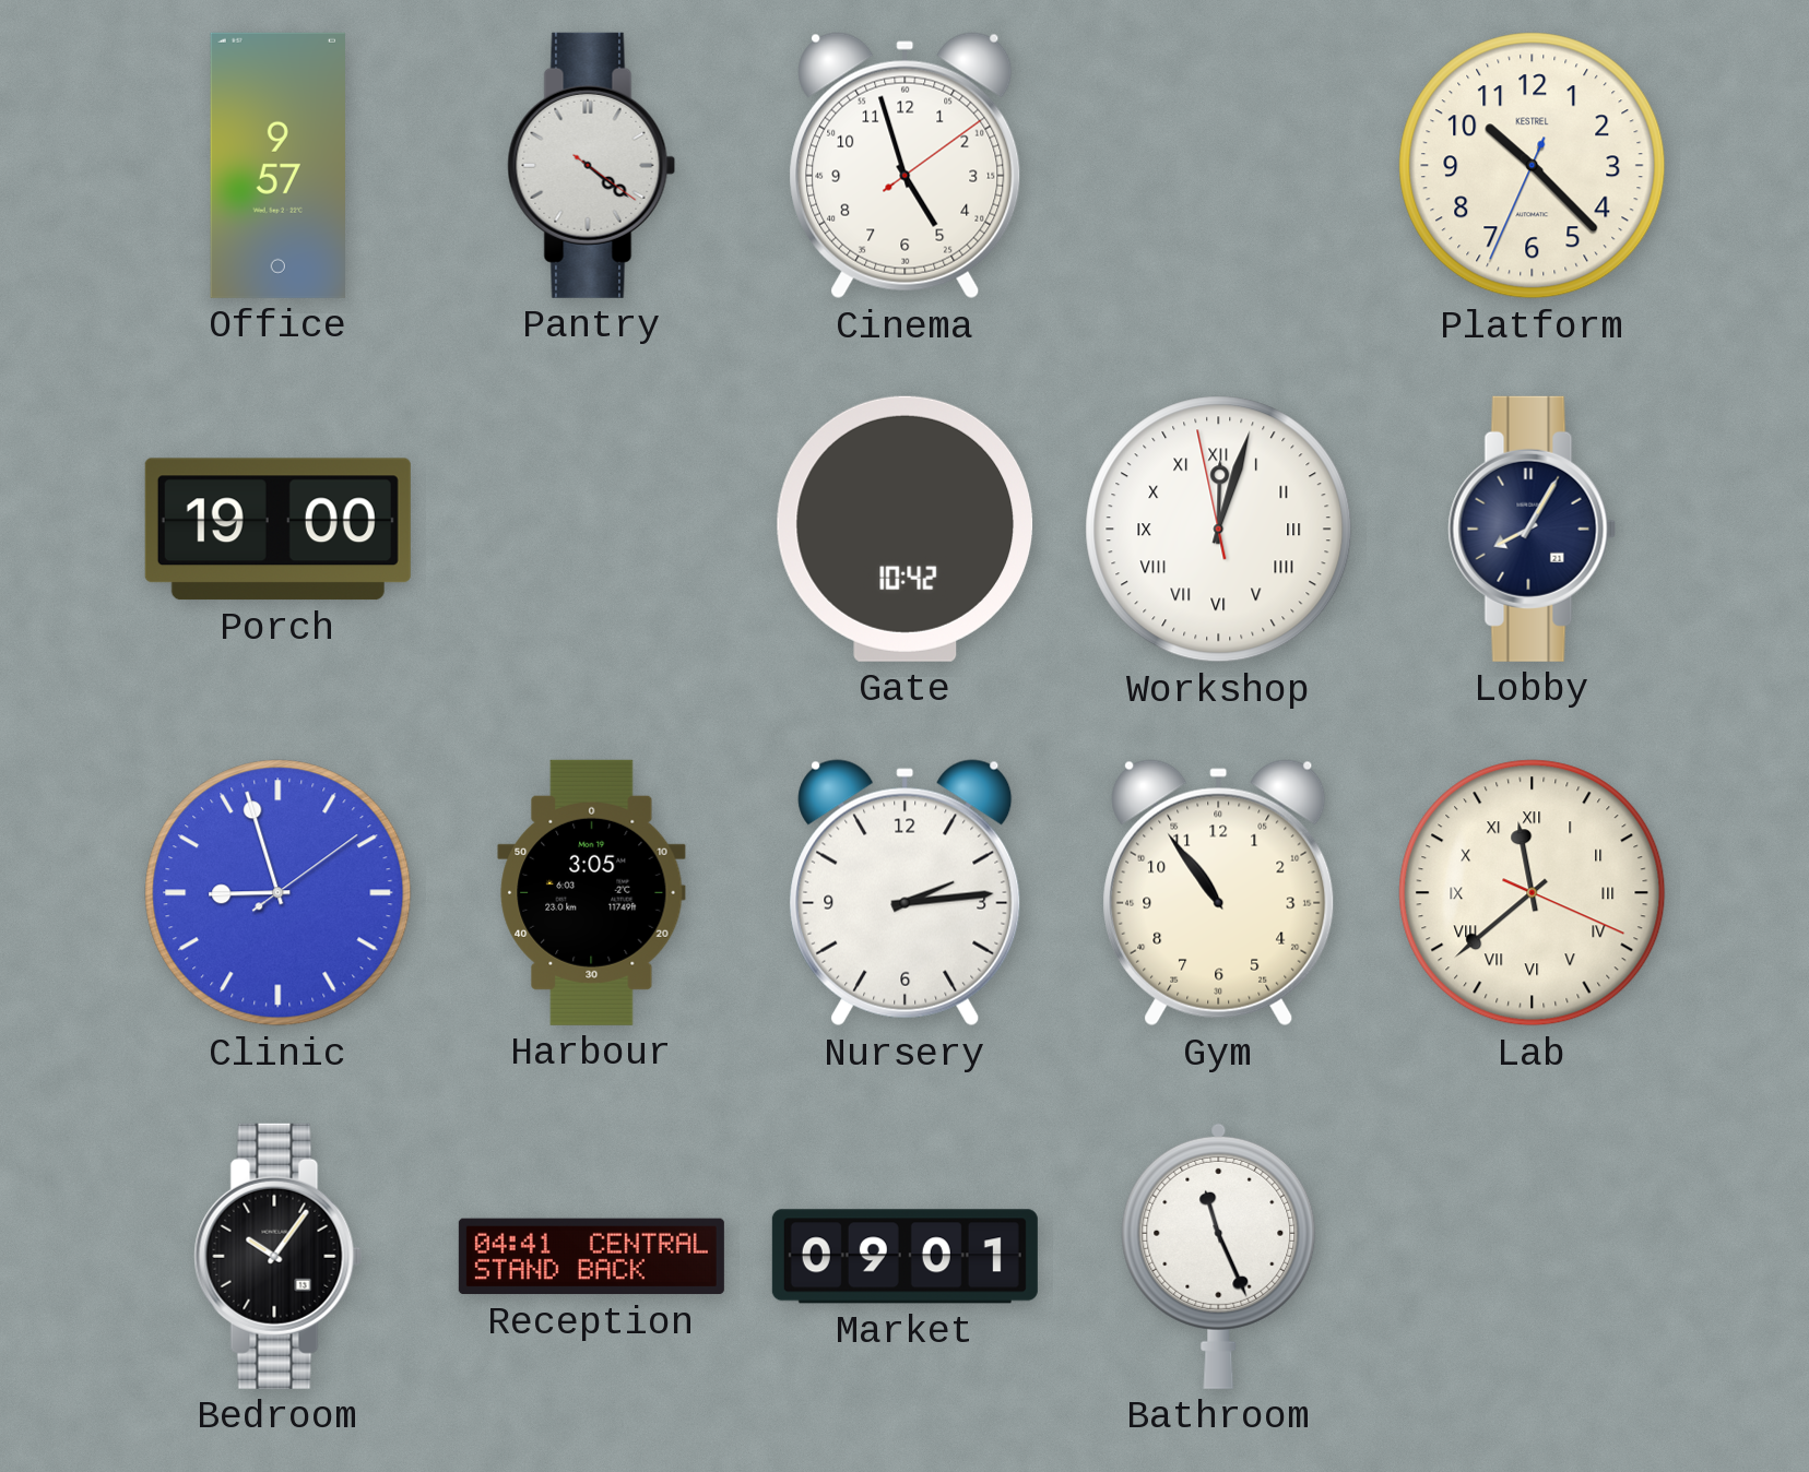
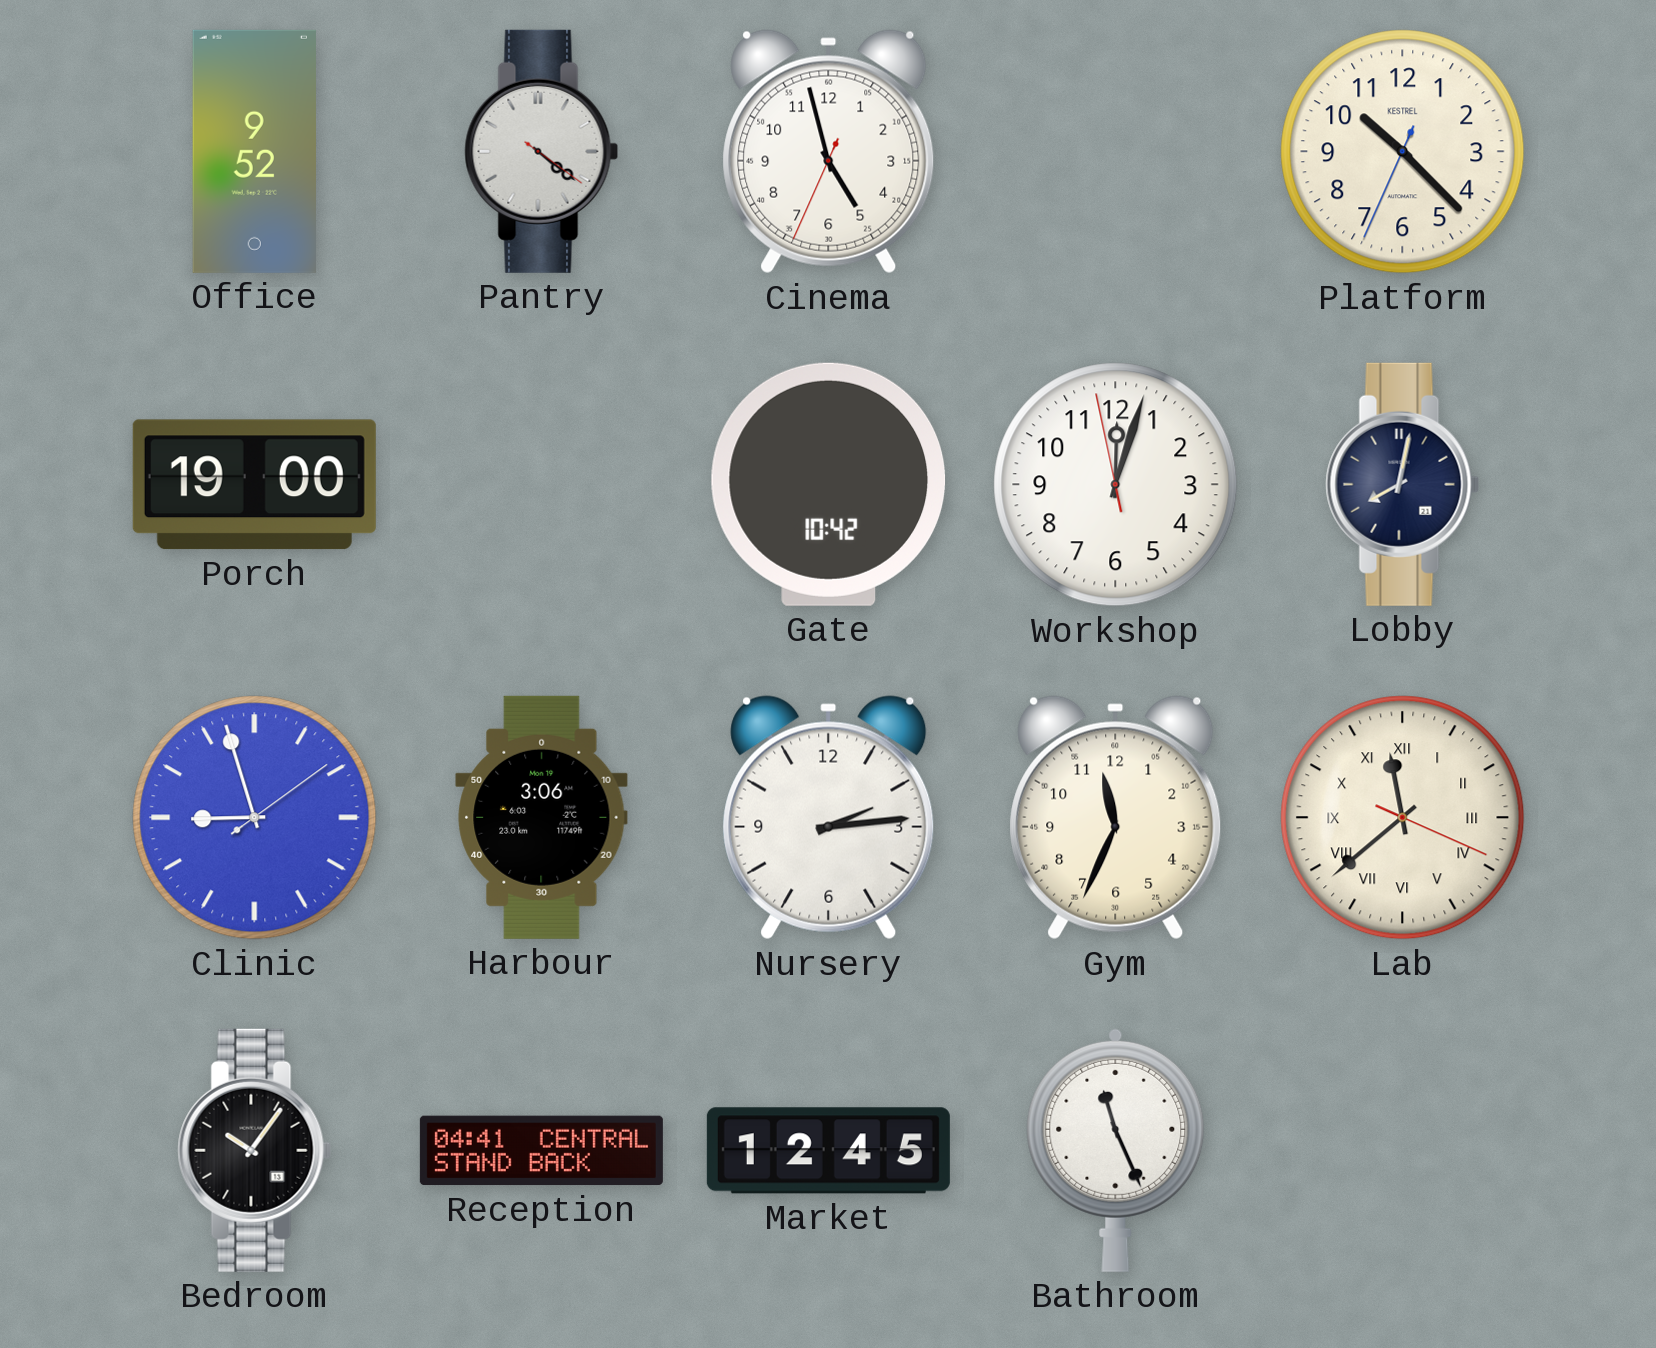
Office: 9:57 -> 9:52 (254, 151)
Cinema: 4:57:09 -> 4:57:34 (829, 152)
Workshop numerals: Roman -> Arabic (1116, 485)
Lobby: 8:05 -> 8:02 (1403, 484)
Harbour: 3:05 -> 3:06 (542, 817)
Gym: 10:54 -> 11:34 (1116, 818)
Market: 09:01 -> 12:45 (828, 1151)
